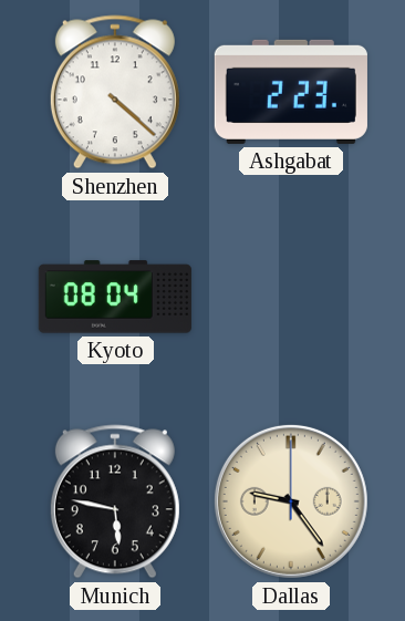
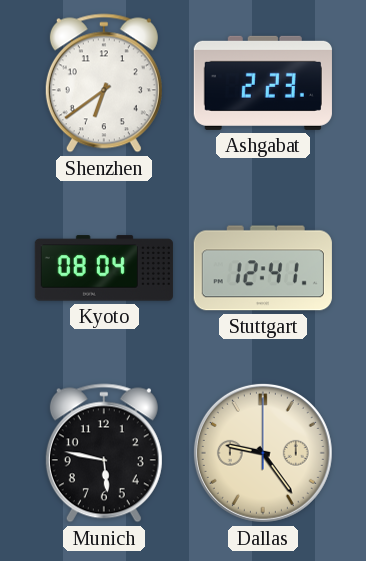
Shenzhen: 4:22 -> 6:39 (104, 83)
Stuttgart: none -> 12:41 (263, 268)
